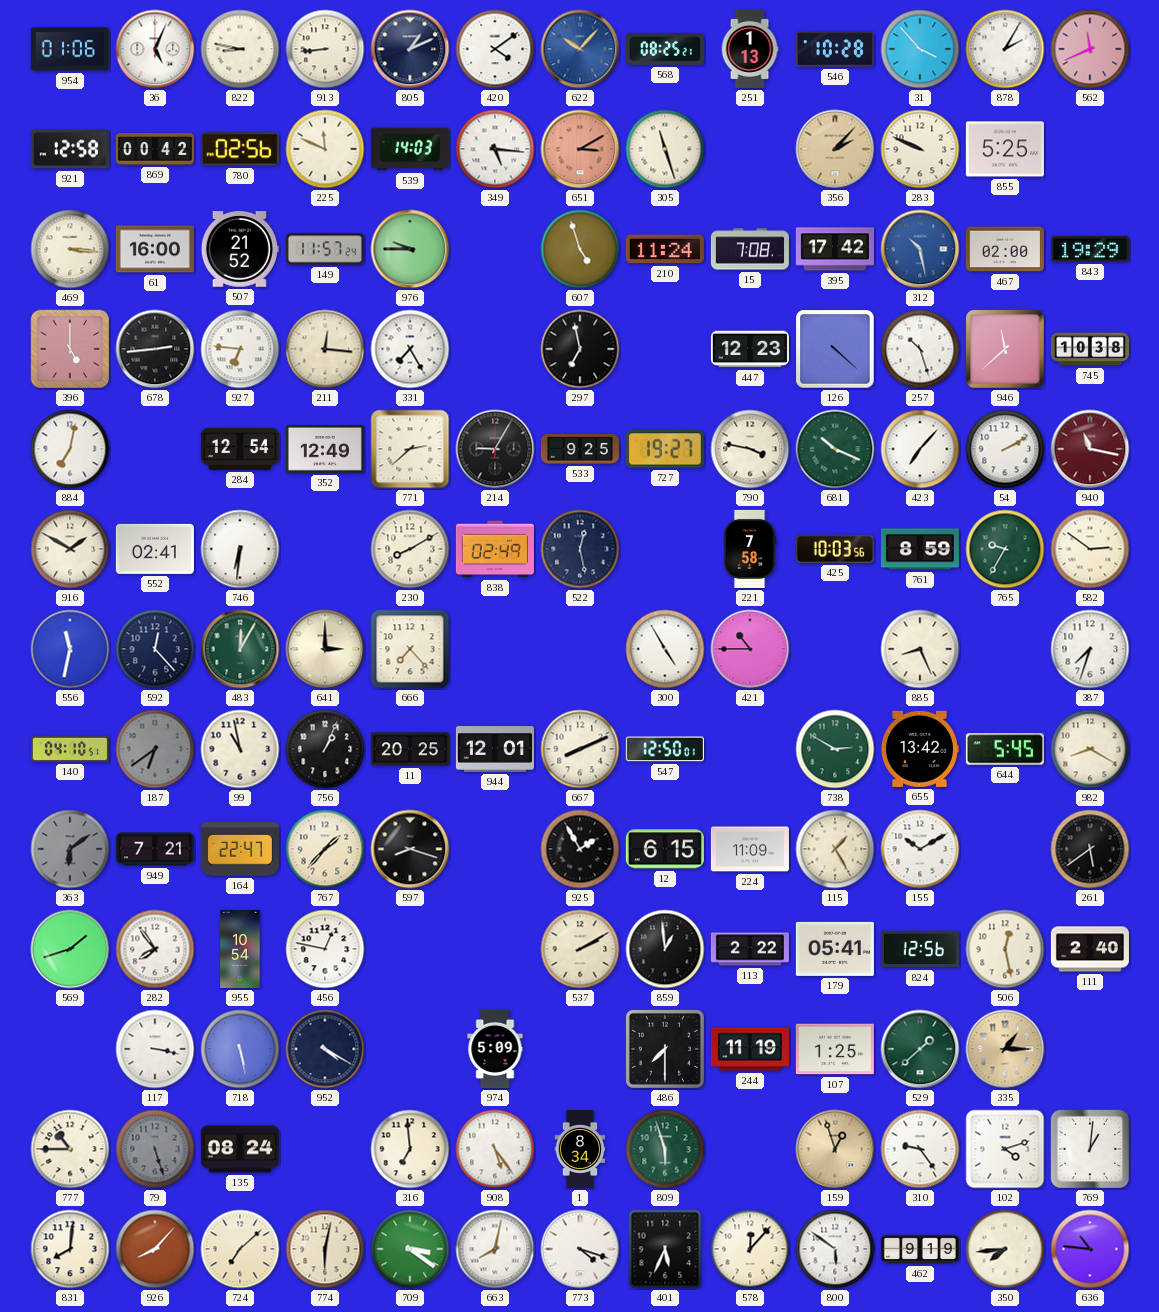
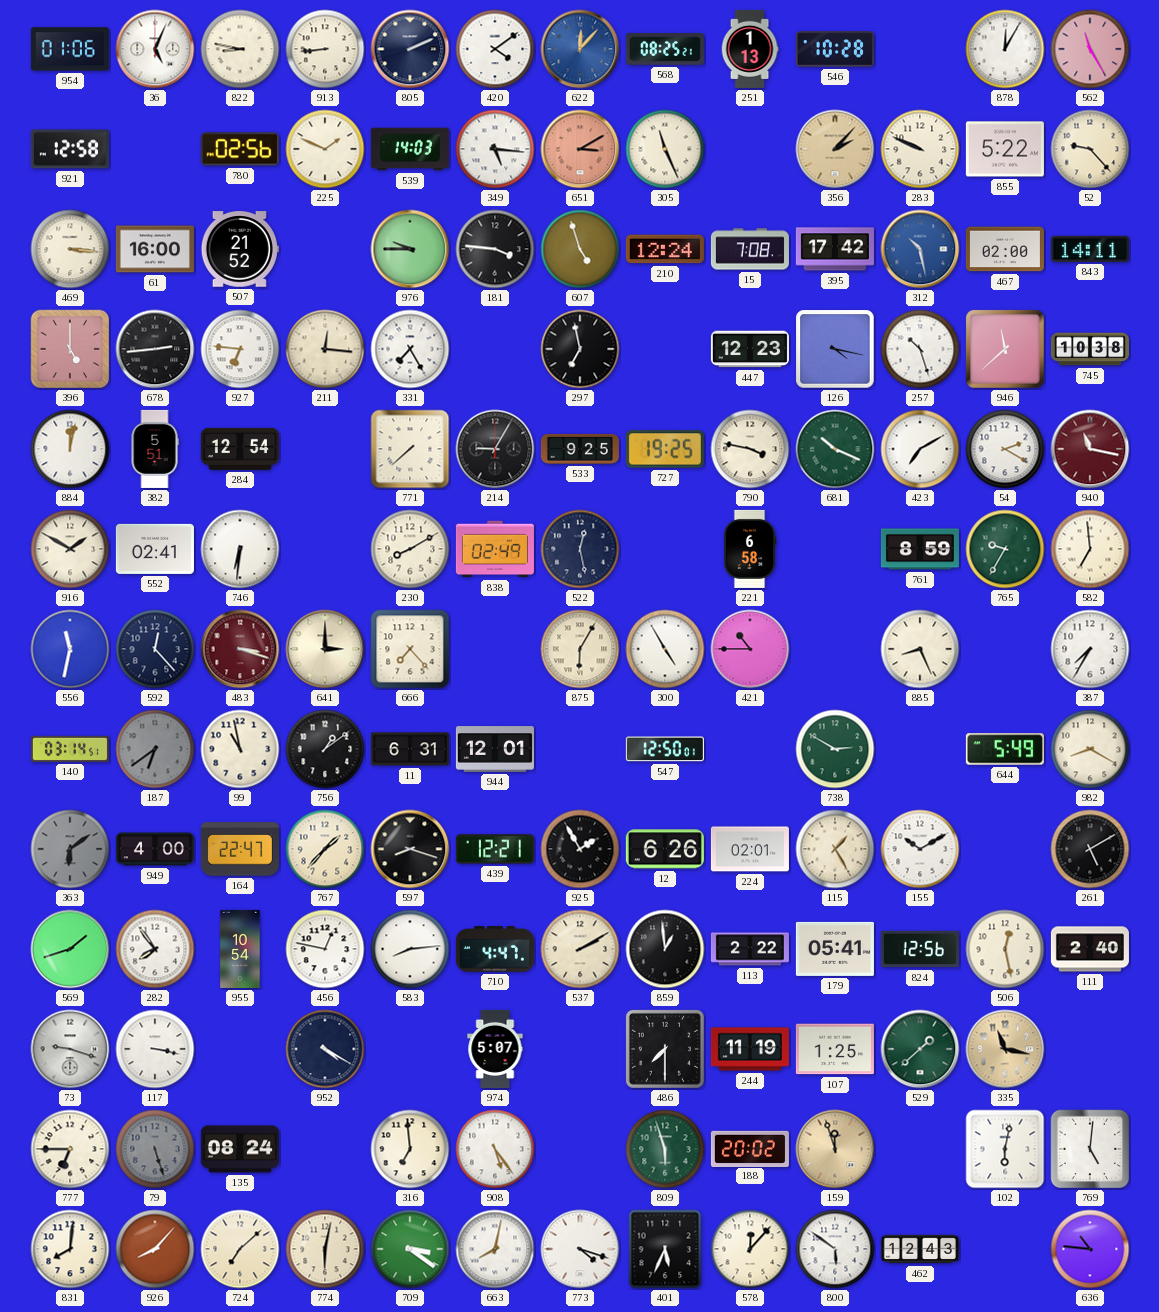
805: 1:11 -> 2:11 (410, 49)
622: 10:07 -> 12:07 (580, 49)
31: 3:53 -> none (920, 49)
878: 2:05 -> 12:05 (1005, 49)
562: 11:41 -> 11:25 (1090, 49)
869: 00:42 -> none (155, 149)
225: 11:49 -> 1:49 (325, 149)
305: 11:27 -> 11:26 (665, 149)
855: 5:25 -> 5:22 (1005, 149)
52: none -> 9:23 (1090, 149)
149: 11:57 -> none (325, 249)
181: none -> 3:46 (495, 249)
210: 11:24 -> 12:24 (665, 249)
843: 19:29 -> 14:11 (1090, 249)
126: 4:22 -> 4:17 (835, 349)
884: 7:02 -> 12:02 (70, 449)
382: none -> 5:51 (155, 449)
352: 12:49 -> none (325, 450)
771: 2:38 -> 7:38 (410, 449)
727: 19:27 -> 19:25 (665, 449)
423: 7:07 -> 7:10 (920, 449)
54: 2:10 -> 2:20 (1005, 449)
221: 7:58 -> 6:58 (750, 549)
425: 10:03 -> none (835, 549)
582: 2:51 -> 6:59 (1090, 549)
483: 12:05 -> 3:18 (240, 649)
483 dial: green -> burgundy (240, 649)
875: none -> 6:05 (580, 649)
387: 7:33 -> 7:35 (1090, 649)
140: 04:10 -> 03:14 (70, 749)
756: 1:04 -> 1:09 (325, 749)
11: 20:25 -> 6:31 (410, 749)
667: 8:11 -> none (580, 749)
655: 13:42 -> none (919, 749)
644: 5:45 -> 5:49 (1005, 749)
949: 7:21 -> 4:00 (155, 849)
439: none -> 12:21 (495, 849)
12: 6:15 -> 6:26 (665, 849)
224: 11:09 -> 02:01 (750, 849)
261: 5:39 -> 5:10 (1090, 849)
583: none -> 8:14 (410, 949)
710: none -> 4:47 (495, 949)
73: none -> 9:18 (70, 1049)
718: 5:28 -> none (240, 1049)
974: 5:09 -> 5:07 (495, 1049)
335: 1:15 -> 11:17 (1005, 1049)
777: 10:45 -> 6:45 (70, 1149)
1: 8:34 -> none (580, 1149)
188: none -> 20:02 (750, 1148)
159: 12:57 -> 11:57 (835, 1149)
310: 9:24 -> none (920, 1149)
102: 4:12 -> 6:02 (1005, 1149)
769: 1:01 -> 5:01 (1090, 1149)
462: 9:19 -> 12:43 (920, 1249)
350: 7:44 -> none (1005, 1249)
